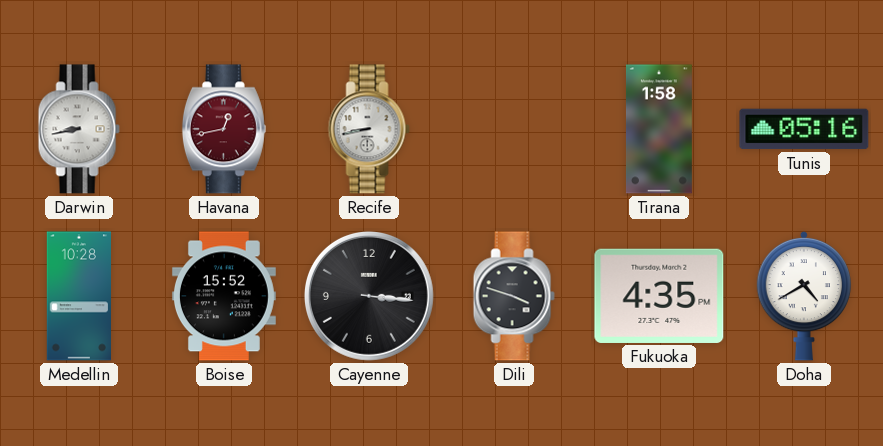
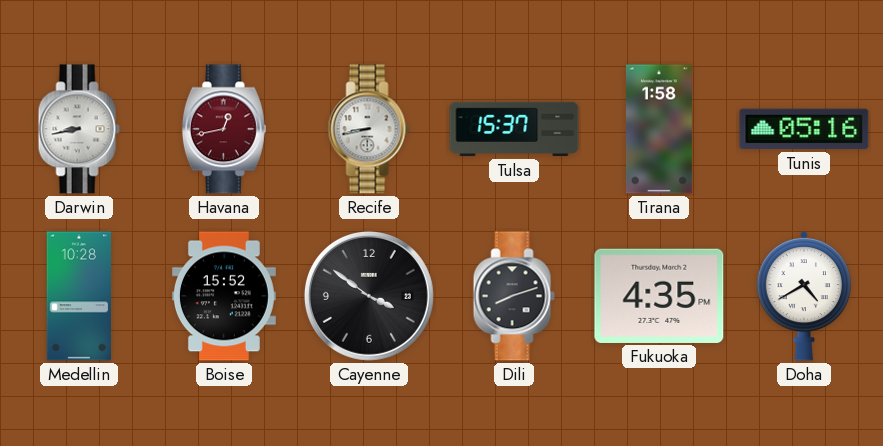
Tulsa: none -> 15:37 (514, 129)
Cayenne: 3:16 -> 3:51 (369, 296)
Dili: 3:48 -> 8:12 (514, 296)
